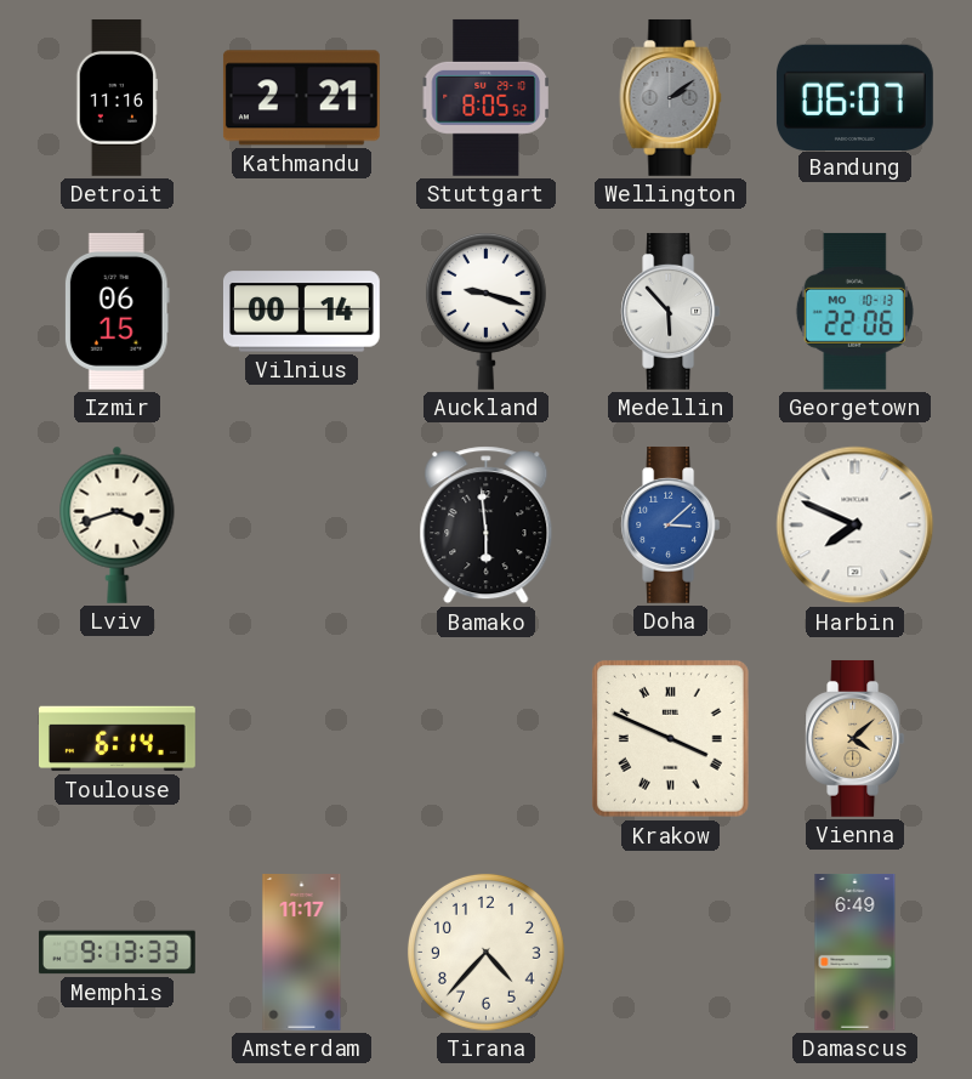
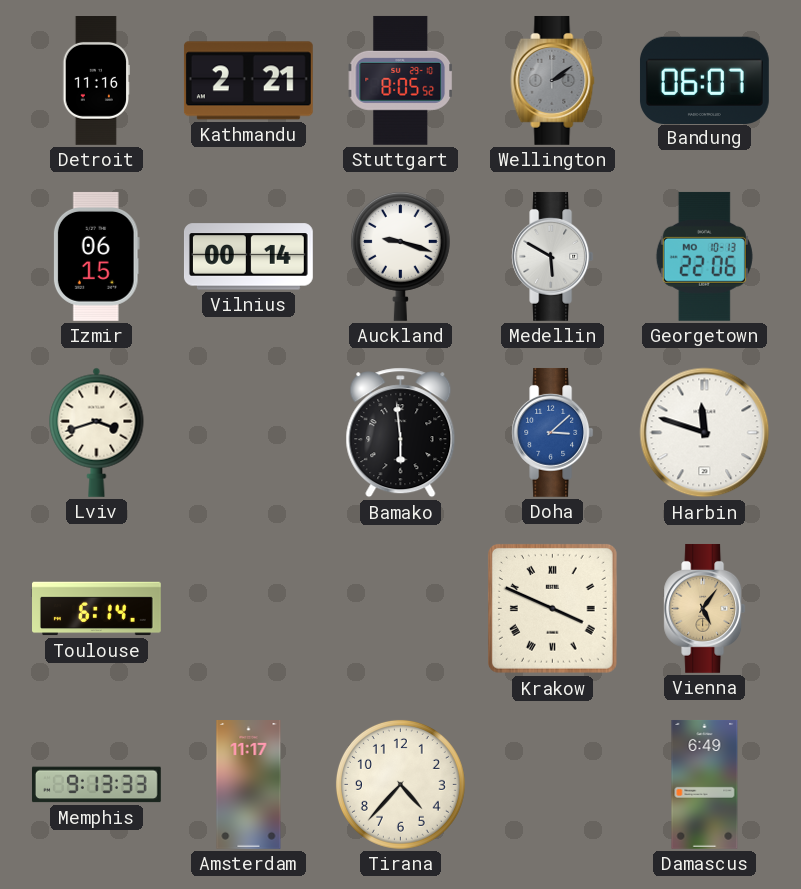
Medellin: 5:53 -> 5:50 (553, 256)
Harbin: 7:49 -> 11:48 (705, 433)
Vienna: 4:08 -> 5:06 (705, 608)
